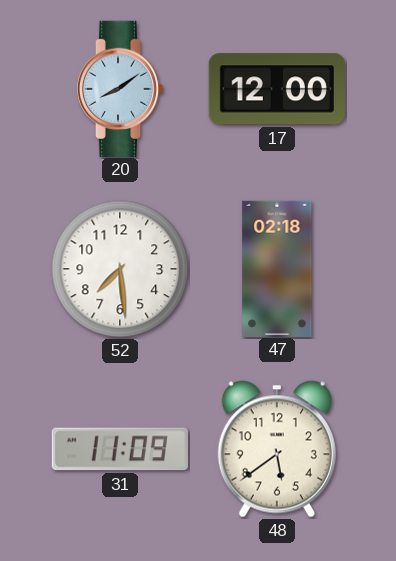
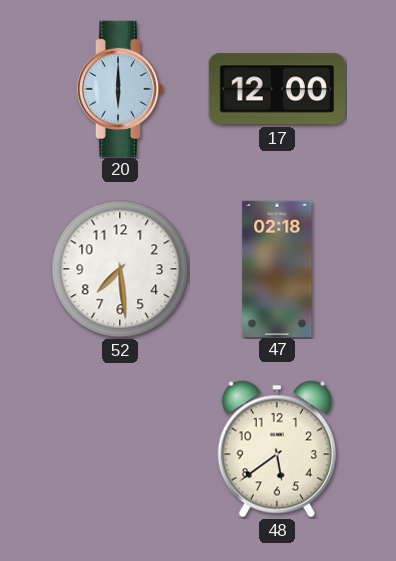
20: 8:09 -> 6:00 (120, 88)
31: 11:09 -> none (120, 449)
